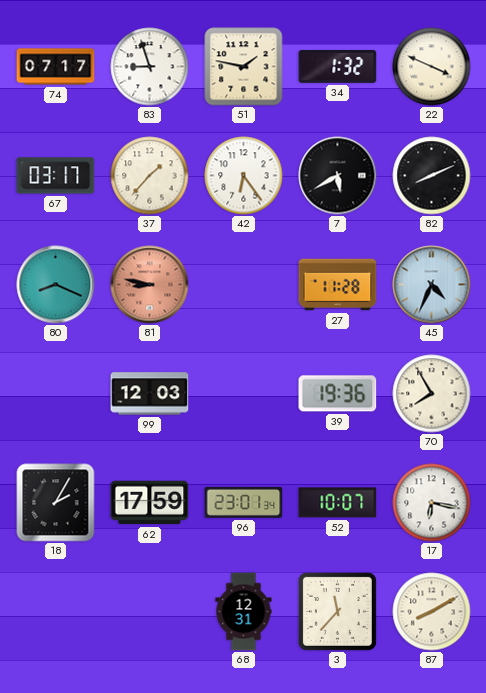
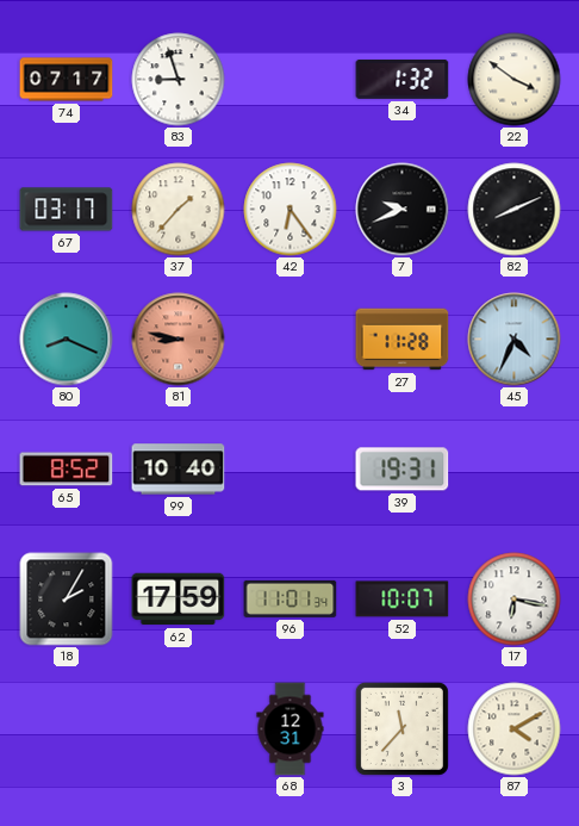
51: 1:47 -> none (244, 67)
22: 3:49 -> 3:51 (515, 80)
7: 5:40 -> 9:41 (403, 210)
65: none -> 8:52 (67, 470)
99: 12:03 -> 10:40 (179, 470)
39: 19:36 -> 19:31 (403, 470)
70: 7:55 -> none (432, 394)
96: 23:01 -> 11:01 (291, 598)
87: 8:10 -> 4:10 (515, 729)
